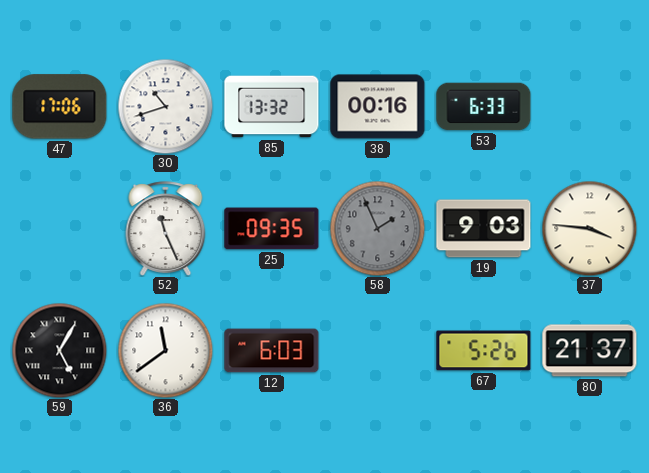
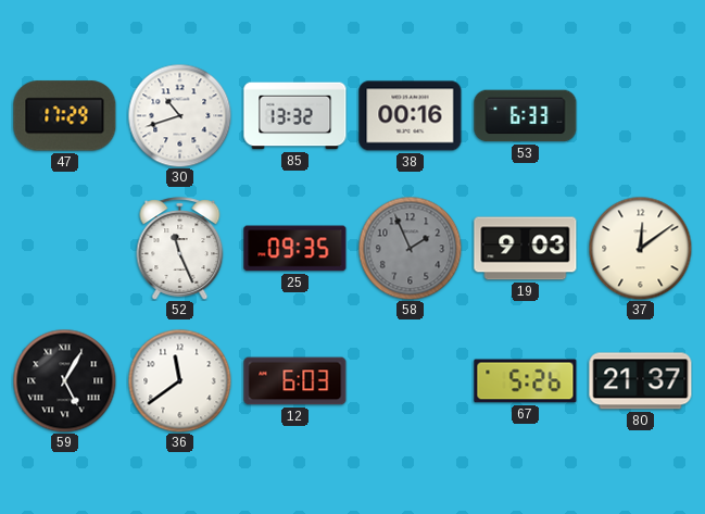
47: 17:06 -> 17:29 (65, 116)
37: 3:46 -> 12:09 (640, 248)
